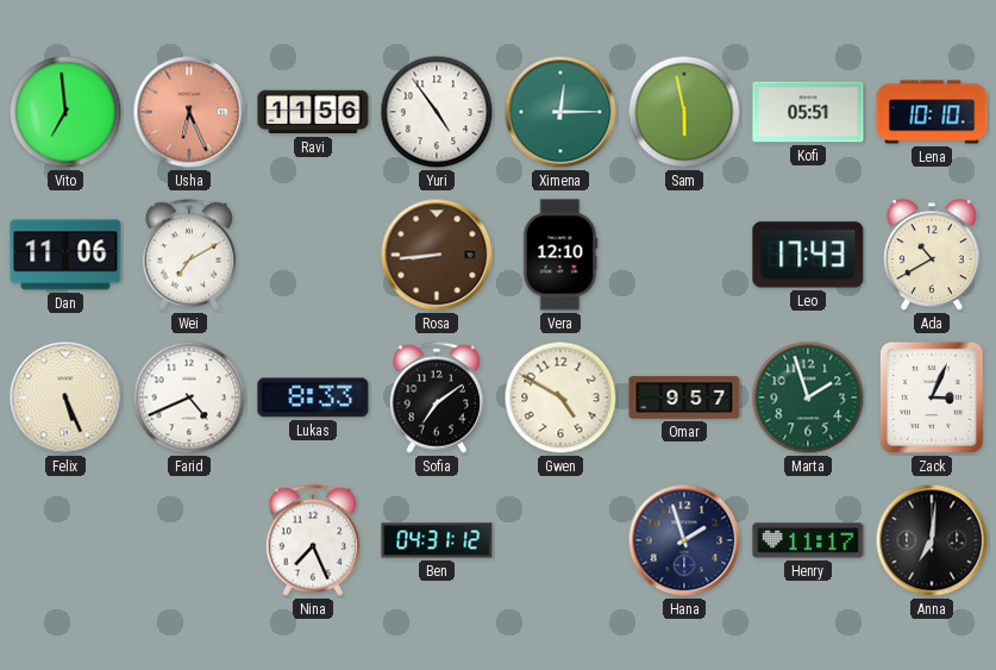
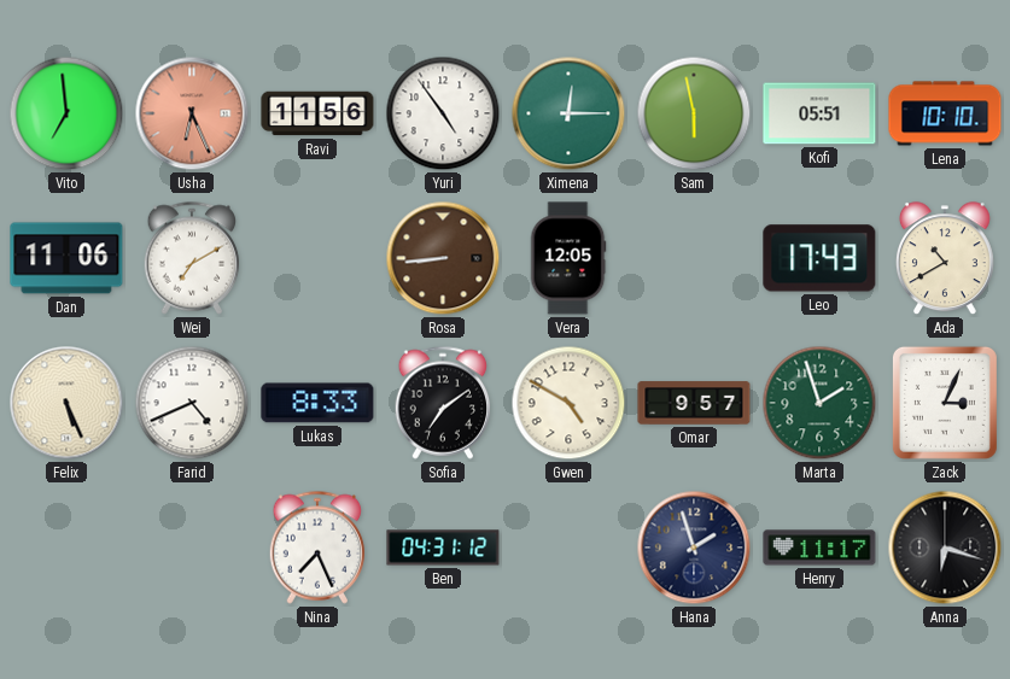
Vera: 12:10 -> 12:05 (568, 258)
Anna: 7:01 -> 6:18 (945, 548)
